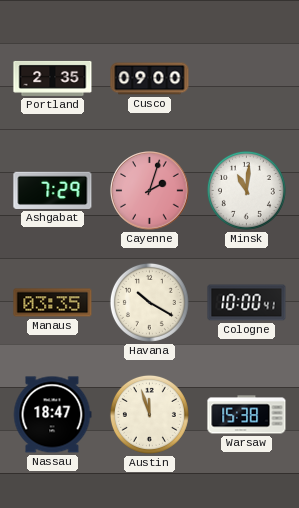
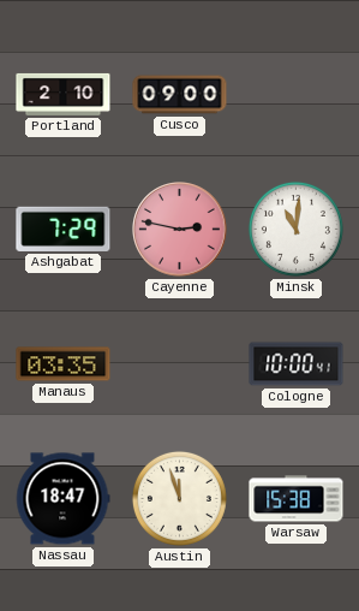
Portland: 2:35 -> 2:10 (64, 94)
Cayenne: 2:03 -> 2:47 (180, 230)
Havana: 10:20 -> none (149, 302)
